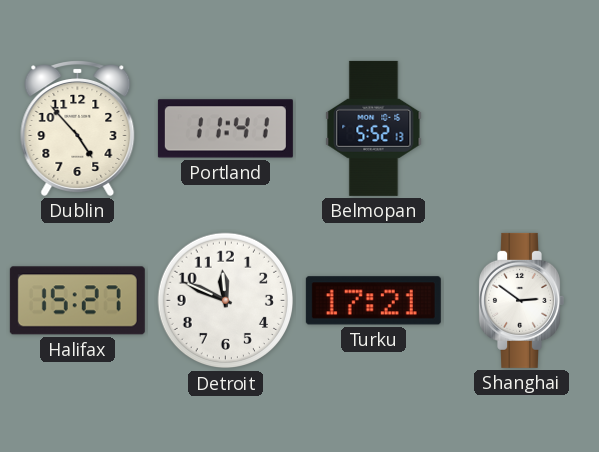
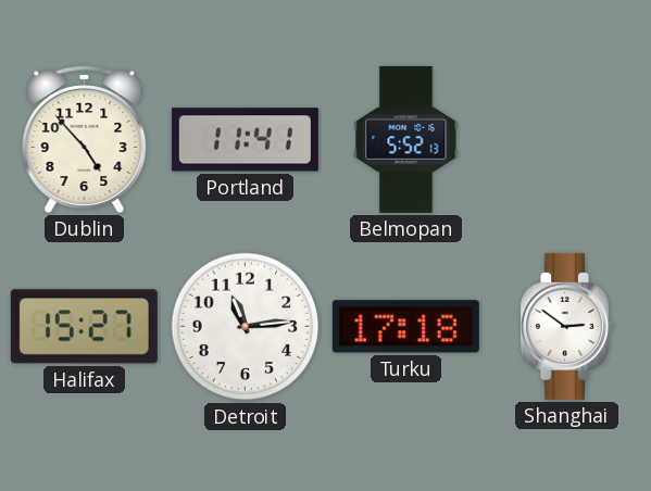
Detroit: 11:49 -> 11:14 (246, 327)
Turku: 17:21 -> 17:18 (405, 327)
